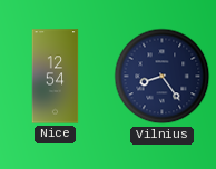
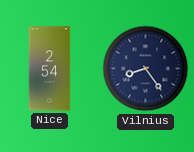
Nice: 12:54 -> 2:54 (50, 69)
